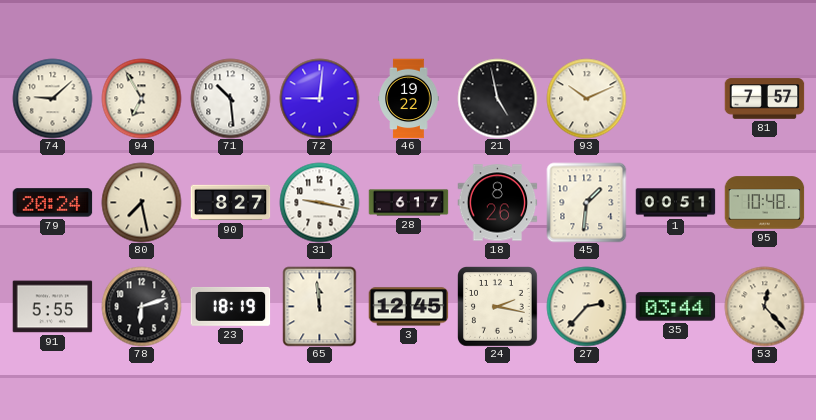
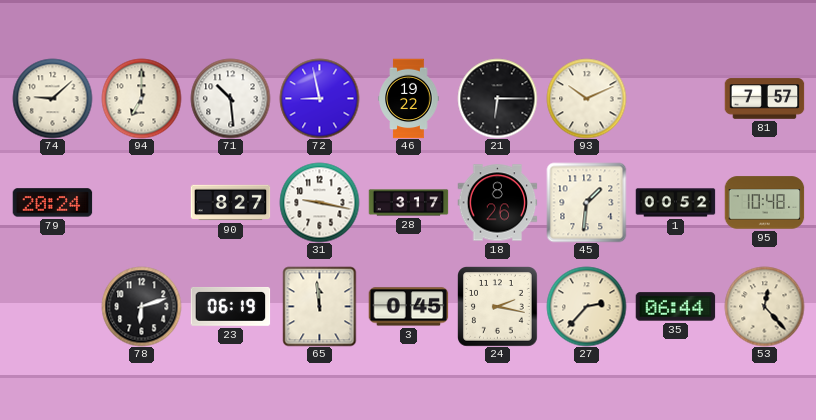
94: 6:55 -> 7:00 (141, 98)
72: 9:01 -> 8:58 (319, 98)
21: 4:58 -> 6:15 (497, 98)
80: 7:28 -> none (141, 202)
28: 6:17 -> 3:17 (408, 203)
1: 00:51 -> 00:52 (675, 203)
91: 5:55 -> none (52, 307)
23: 18:19 -> 06:19 (230, 306)
3: 12:45 -> 0:45 (408, 307)
35: 03:44 -> 06:44 (675, 307)
